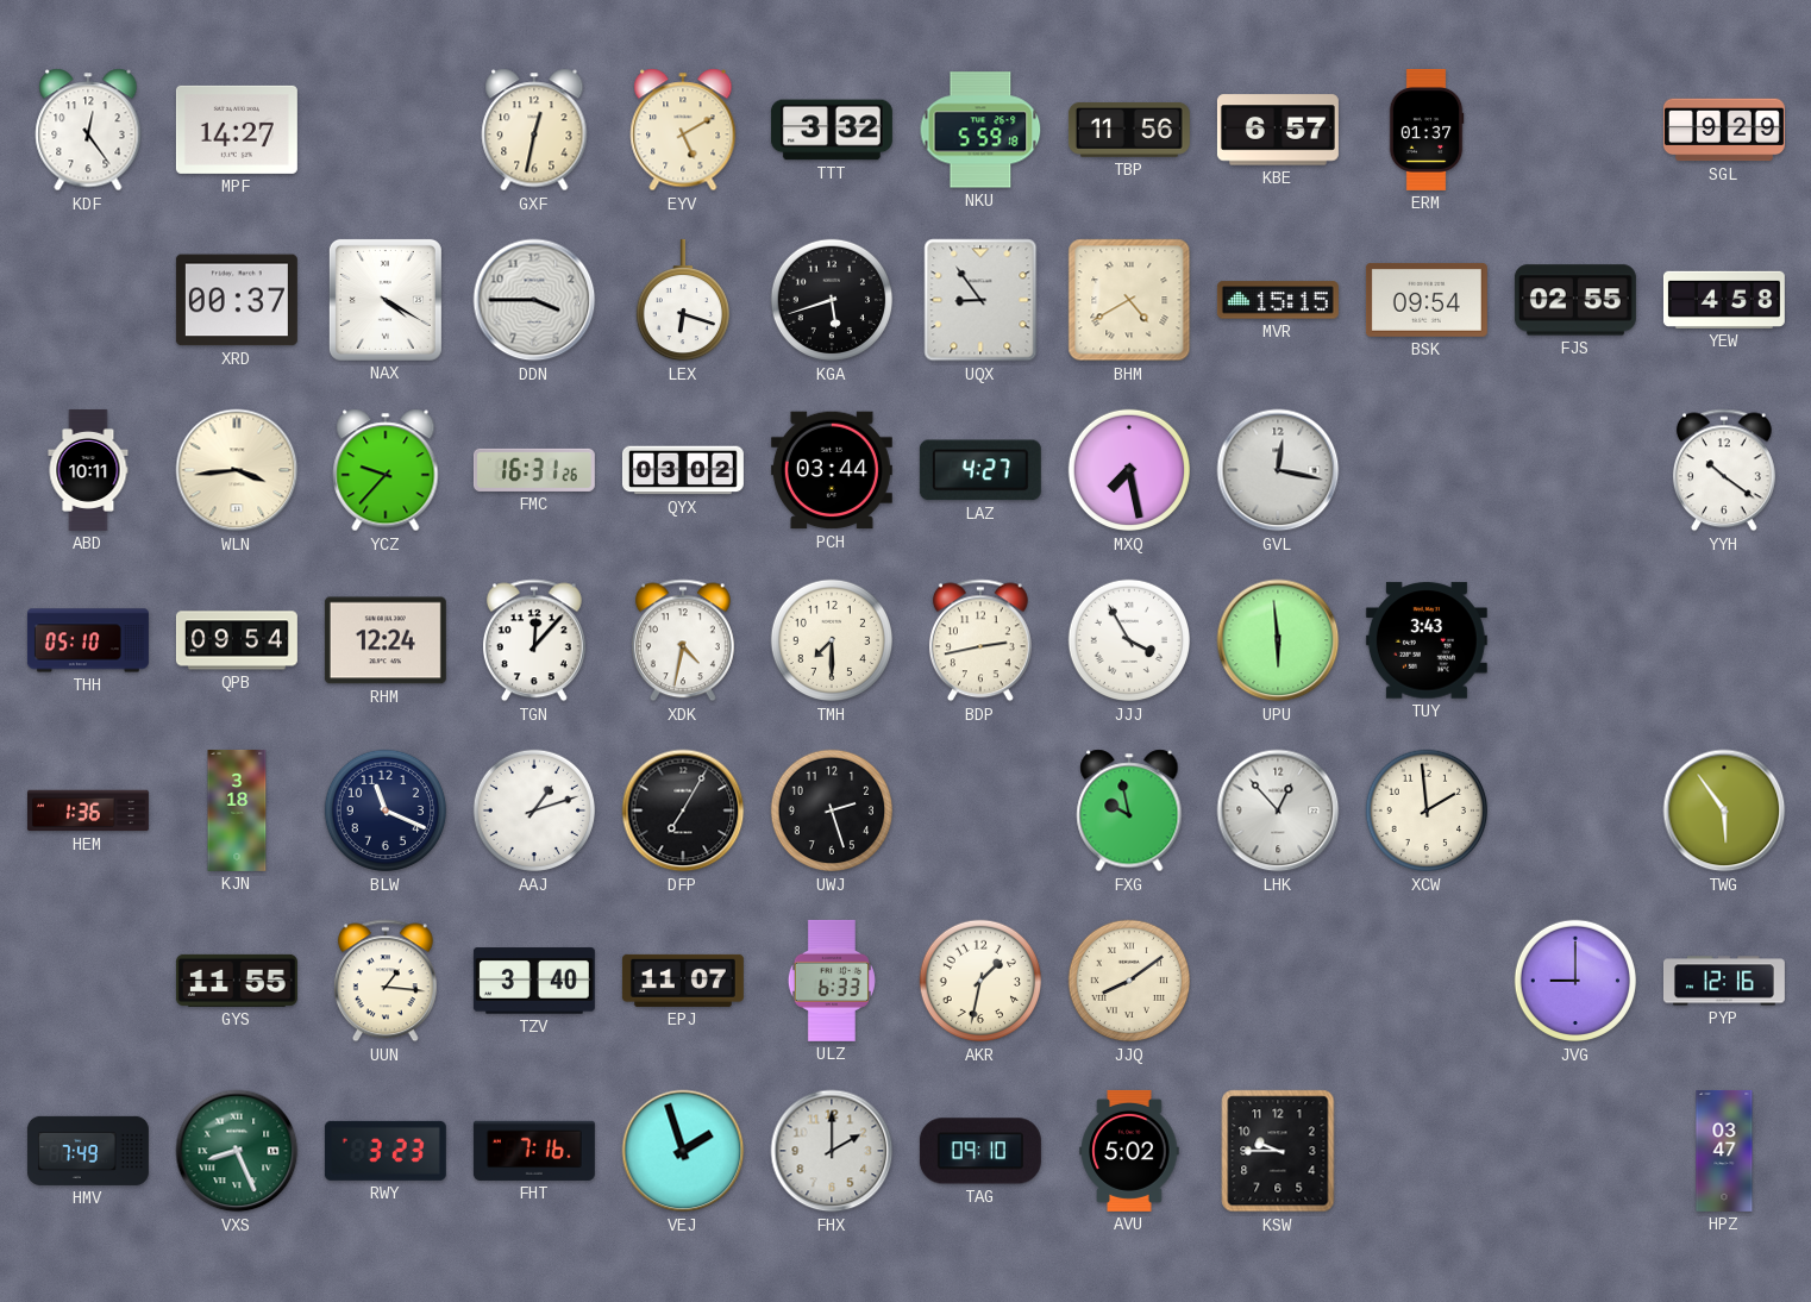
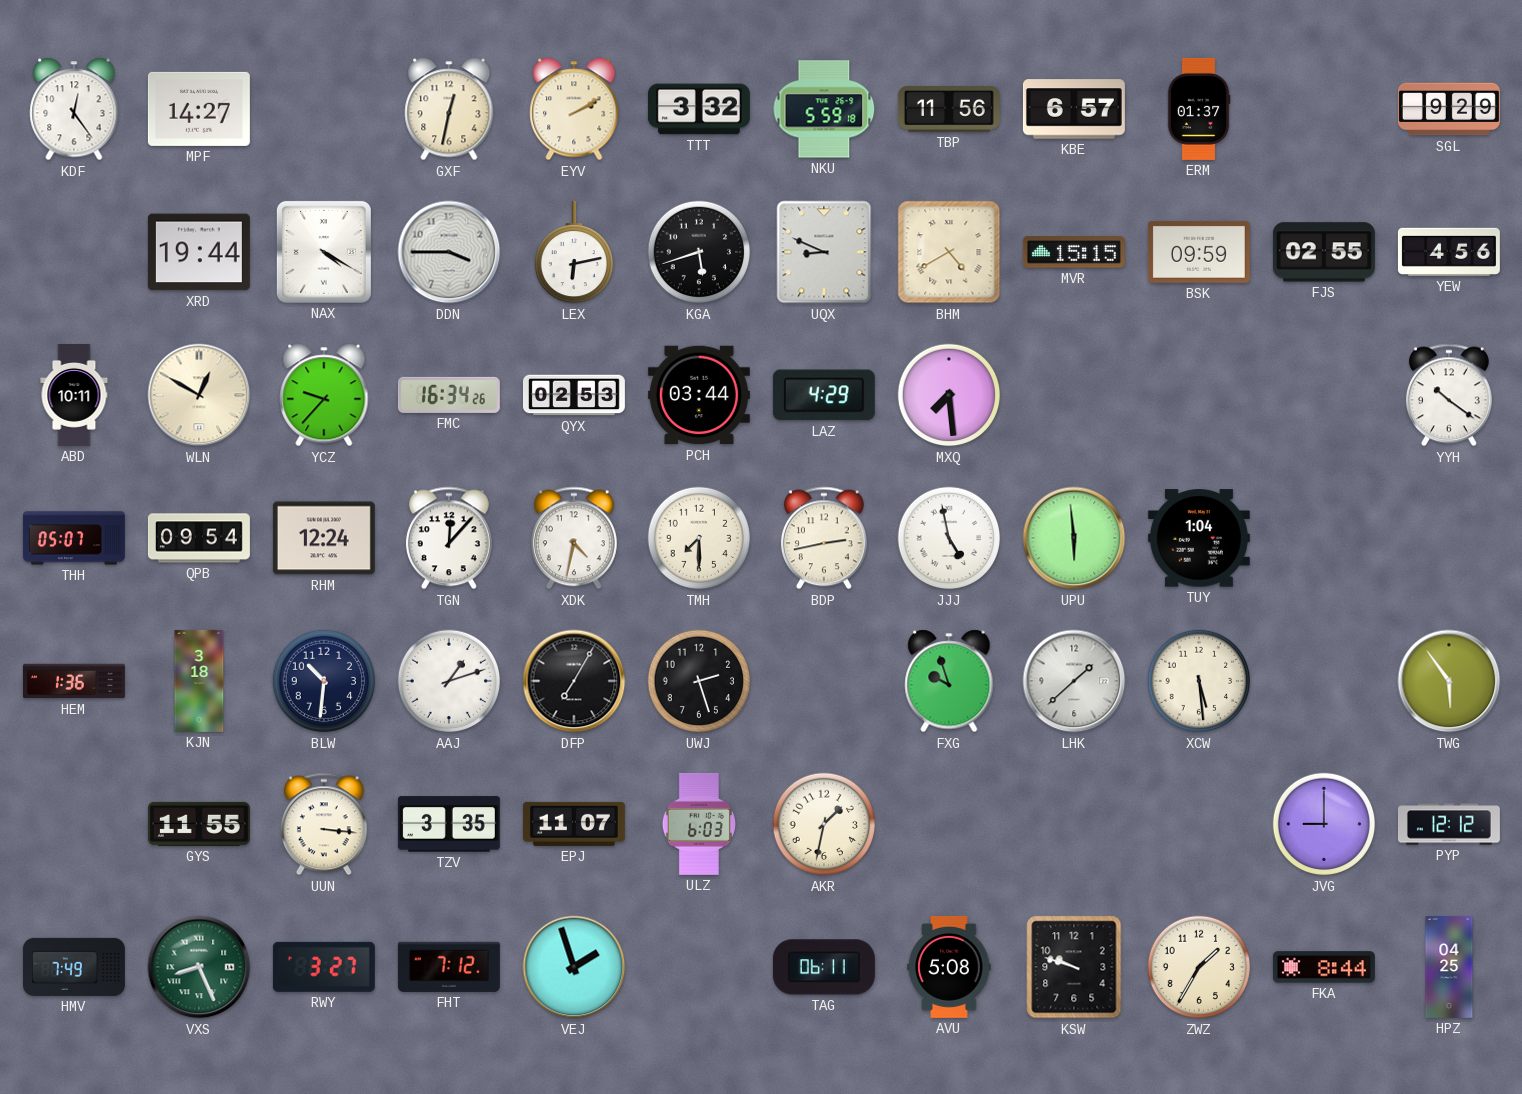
EYV: 5:10 -> 2:10 (574, 109)
XRD: 00:37 -> 19:44 (199, 252)
LEX: 6:18 -> 6:13 (573, 252)
UQX: 8:54 -> 8:49 (824, 252)
BSK: 09:54 -> 09:59 (1199, 253)
YEW: 4:58 -> 4:56 (1449, 252)
WLN: 3:44 -> 12:50 (199, 395)
FMC: 16:31 -> 16:34 (449, 395)
QYX: 03:02 -> 02:53 (574, 395)
LAZ: 4:27 -> 4:29 (824, 395)
MXQ: 7:28 -> 7:29 (949, 395)
GVL: 12:17 -> none (1278, 470)
THH: 05:10 -> 05:07 (74, 538)
JJJ: 3:55 -> 4:58 (949, 538)
TUY: 3:43 -> 1:04 (1199, 538)
BLW: 11:19 -> 10:31 (324, 681)
FXG: 9:58 -> 9:57 (949, 681)
LHK: 12:53 -> 1:38 (1074, 681)
XCW: 1:59 -> 5:29 (1199, 681)
UUN: 1:16 -> 3:16 (324, 824)
TZV: 3:40 -> 3:35 (449, 824)
ULZ: 6:33 -> 6:03 (699, 824)
JJQ: 8:09 -> none (1129, 981)
PYP: 12:16 -> 12:12 (1449, 824)
RWY: 3:23 -> 3:27 (324, 967)
FHT: 7:16 -> 7:12 (449, 967)
FHX: 2:00 -> none (832, 1151)
TAG: 09:10 -> 06:11 (824, 967)
AVU: 5:02 -> 5:08 (949, 967)
KSW: 9:45 -> 9:48 (1074, 967)
ZWZ: none -> 1:35 (1199, 967)
FKA: none -> 8:44 (1324, 967)
HPZ: 03:47 -> 04:25 (1449, 967)
